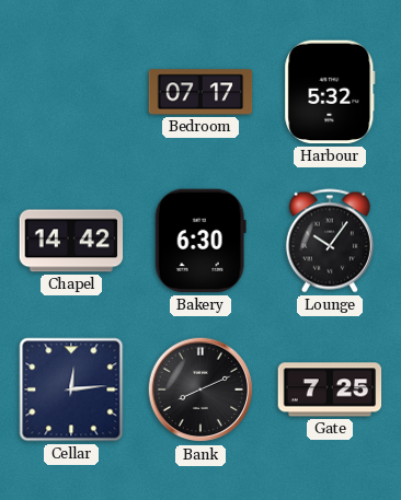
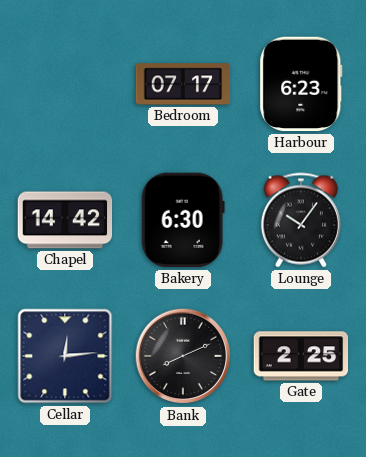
Harbour: 5:32 -> 6:23 (301, 84)
Gate: 7:25 -> 2:25 (301, 356)
